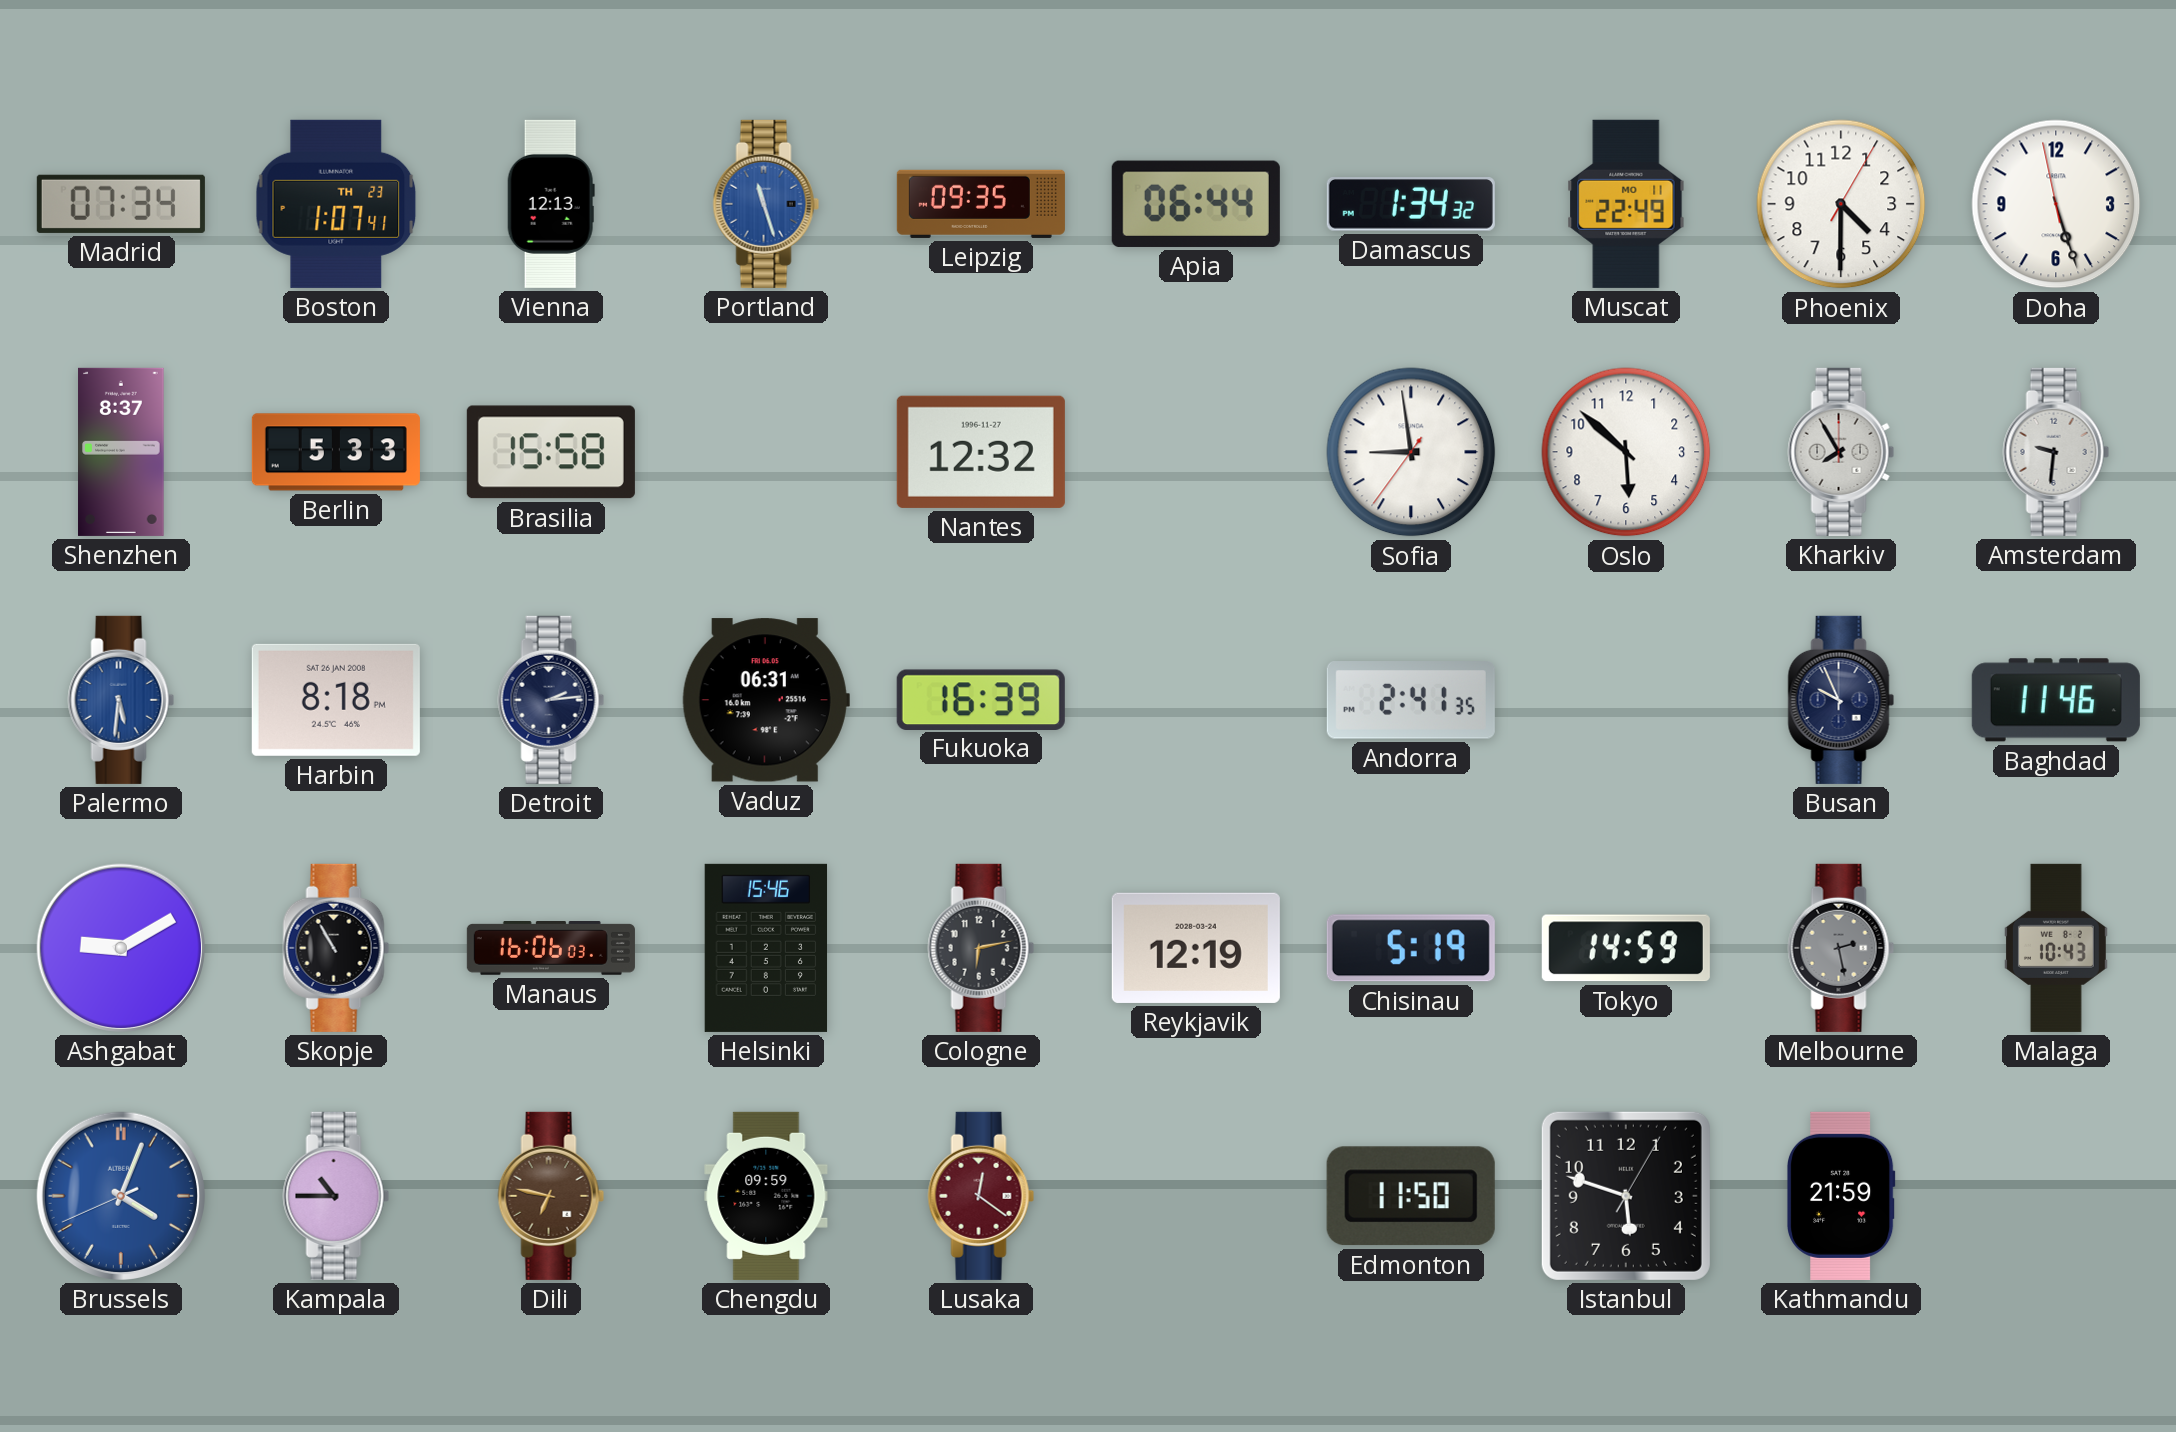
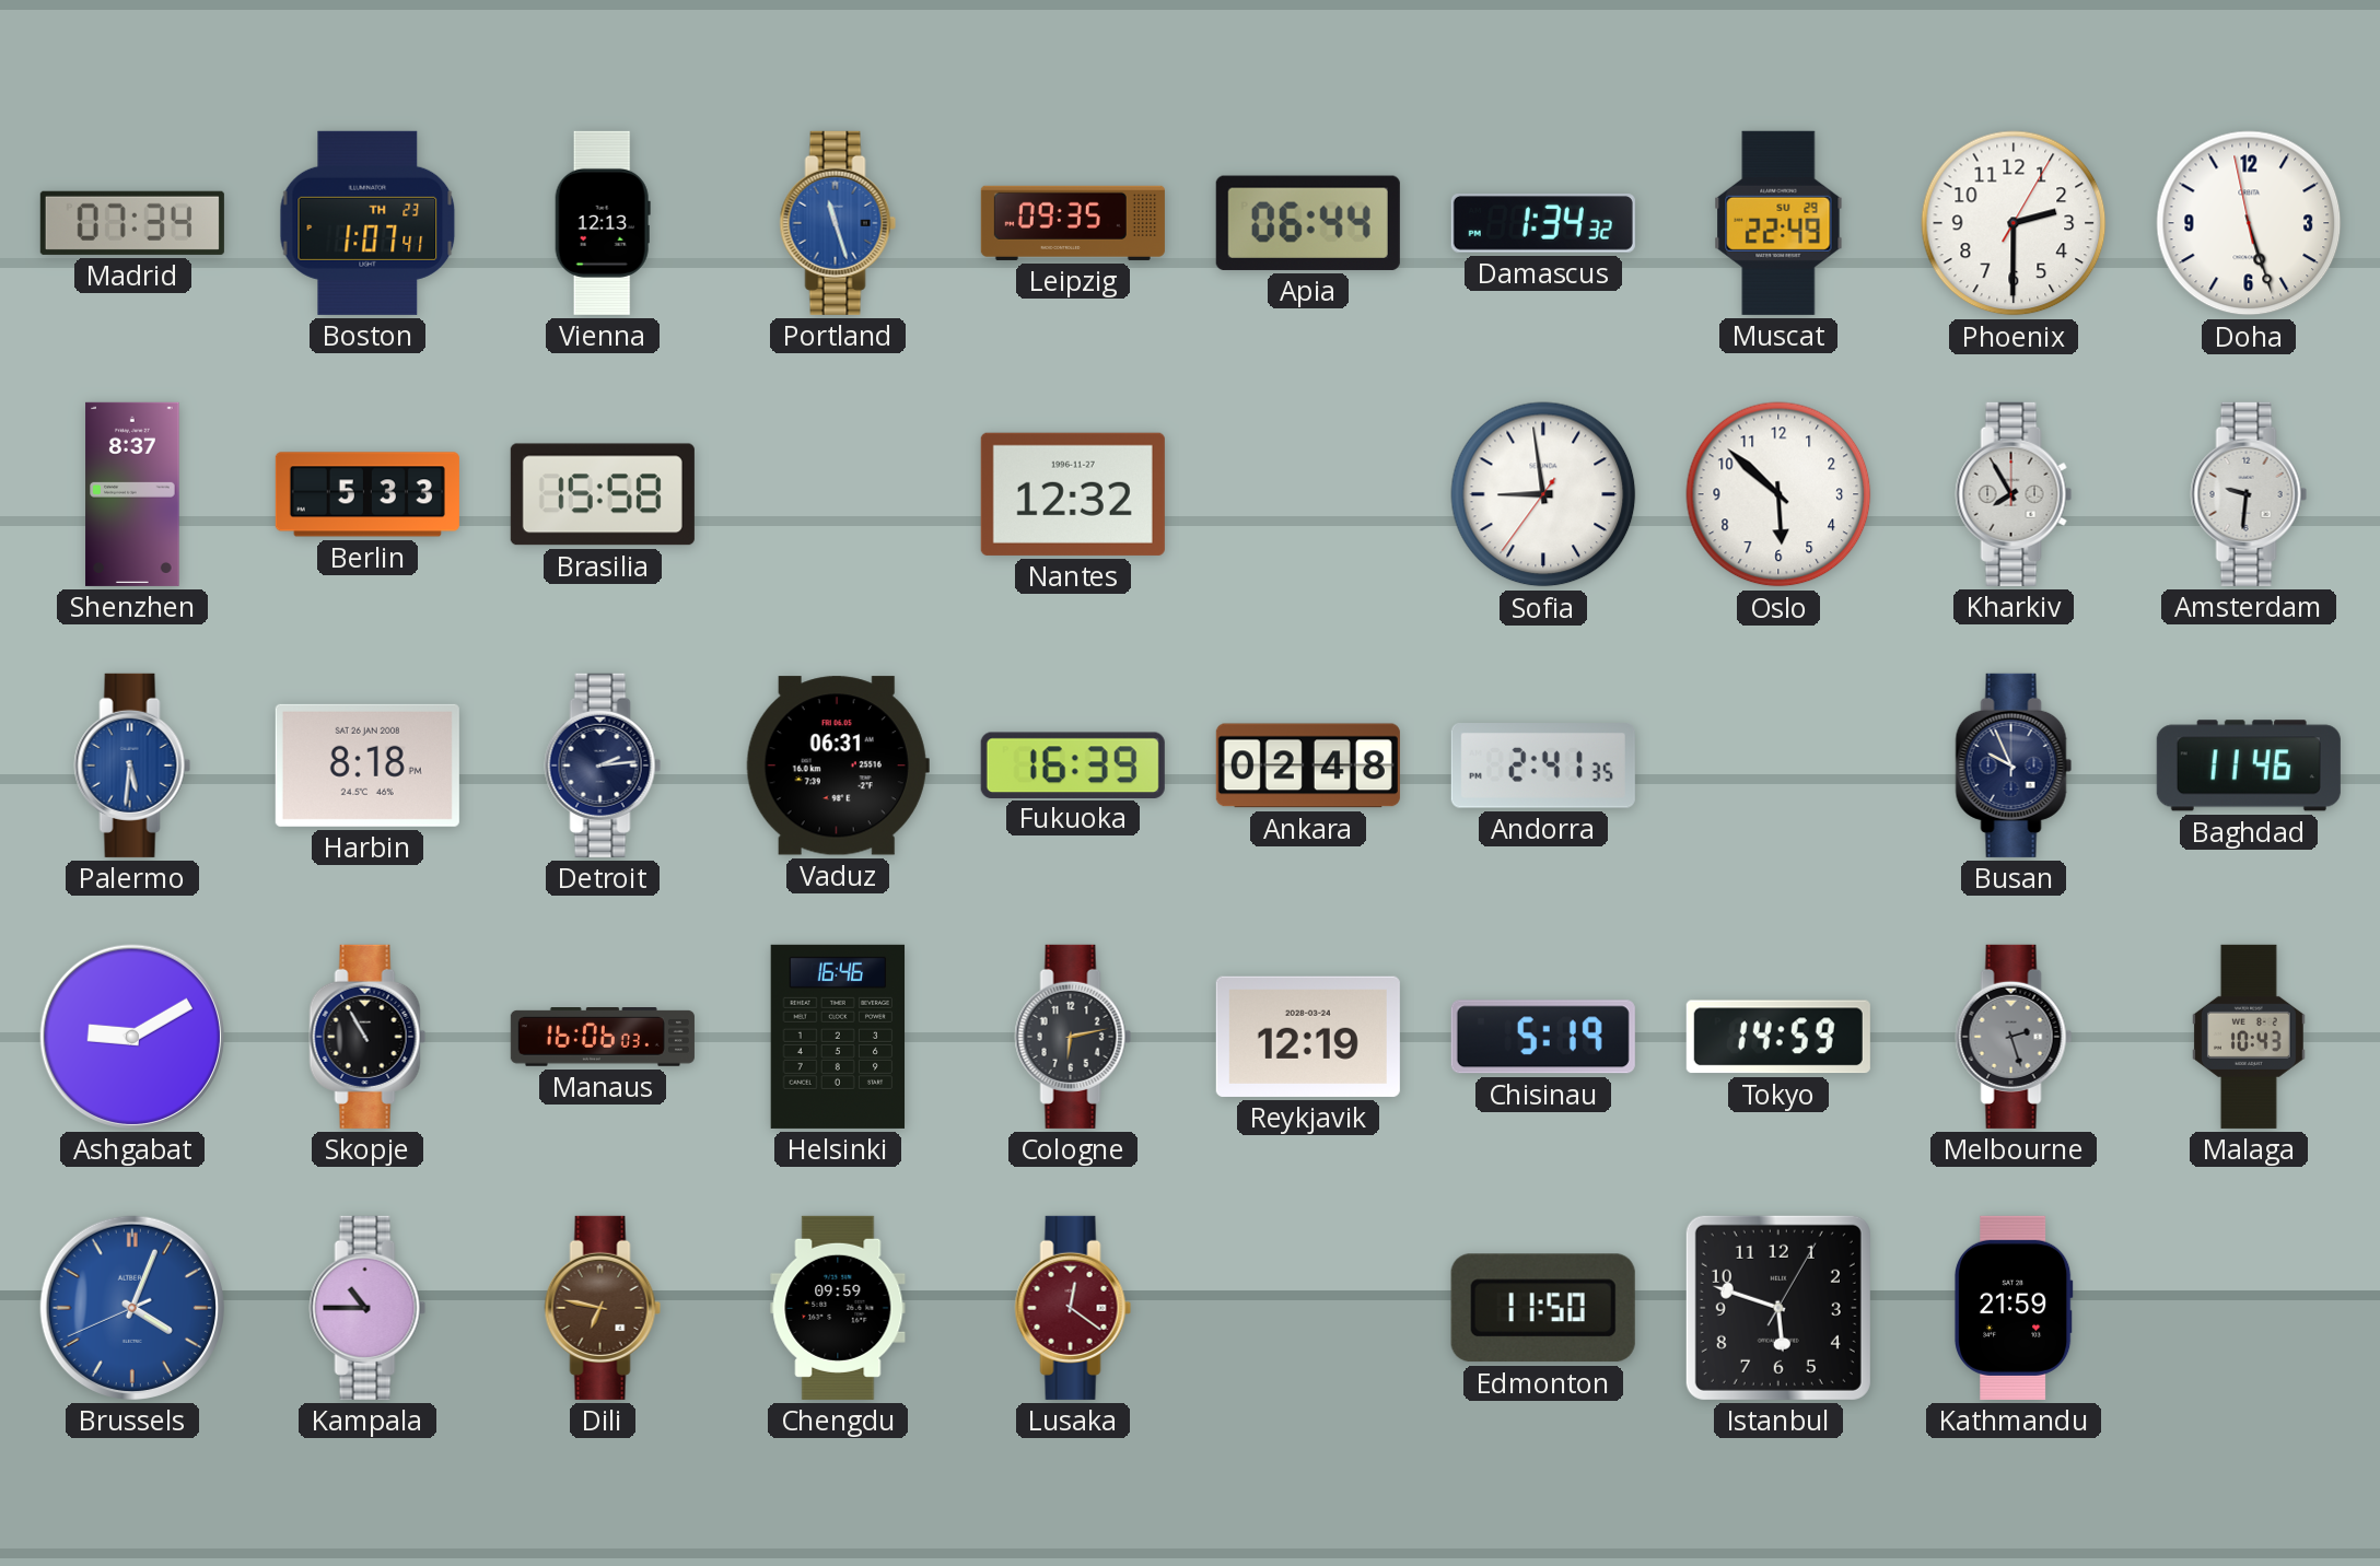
Muscat date: MO 11 -> SU 29 (1778, 223)
Phoenix: 4:30 -> 2:30 (2014, 223)
Ankara: none -> 02:48 (1308, 766)
Helsinki: 15:46 -> 16:46 (838, 1037)
Melbourne: 2:28 -> 2:27 (2014, 1037)
